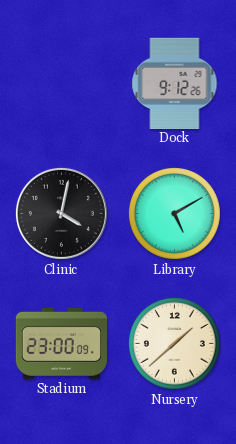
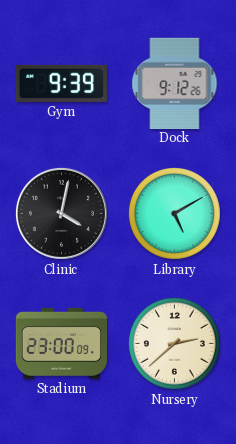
Gym: none -> 9:39 (61, 83)
Nursery: 1:38 -> 2:38 (174, 343)
